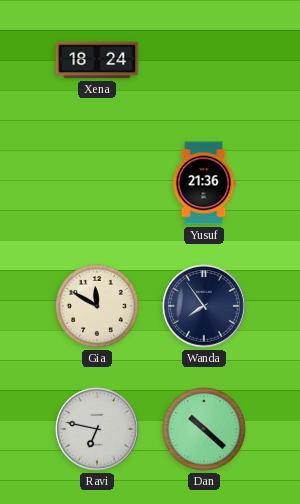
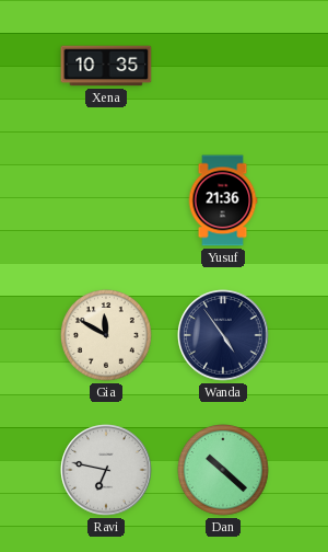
Xena: 18:24 -> 10:35 (106, 66)
Wanda: 7:54 -> 4:54 (223, 335)
